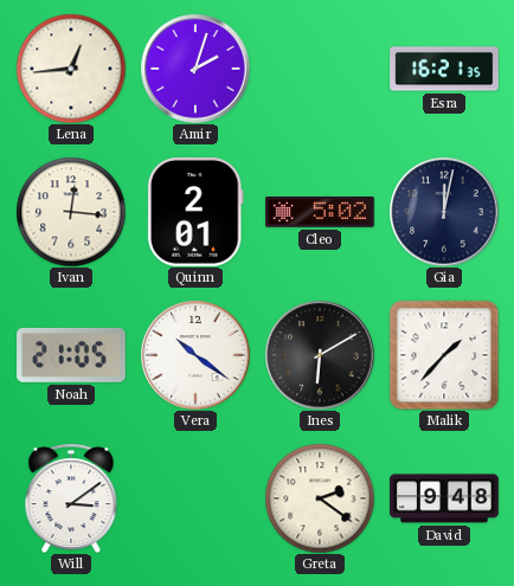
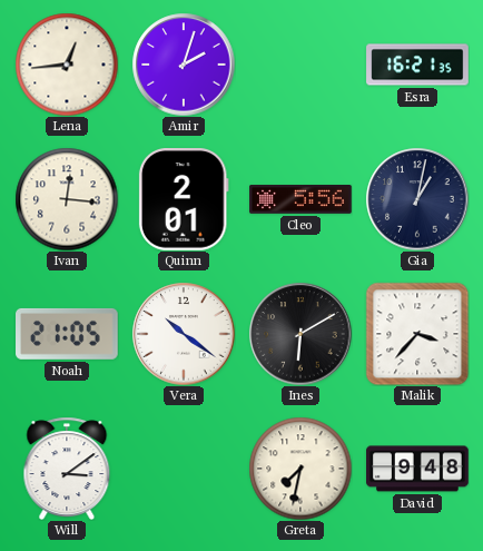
Cleo: 5:02 -> 5:56 (300, 200)
Gia: 12:02 -> 1:02 (417, 199)
Malik: 1:37 -> 3:37 (417, 334)
Greta: 2:21 -> 7:32 (300, 469)
